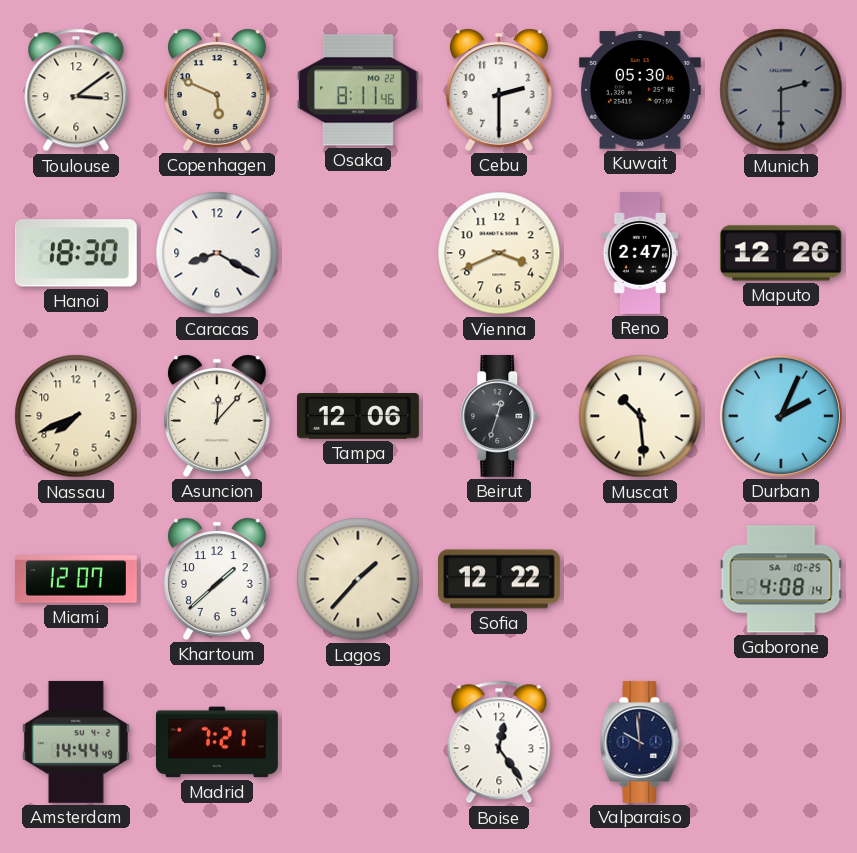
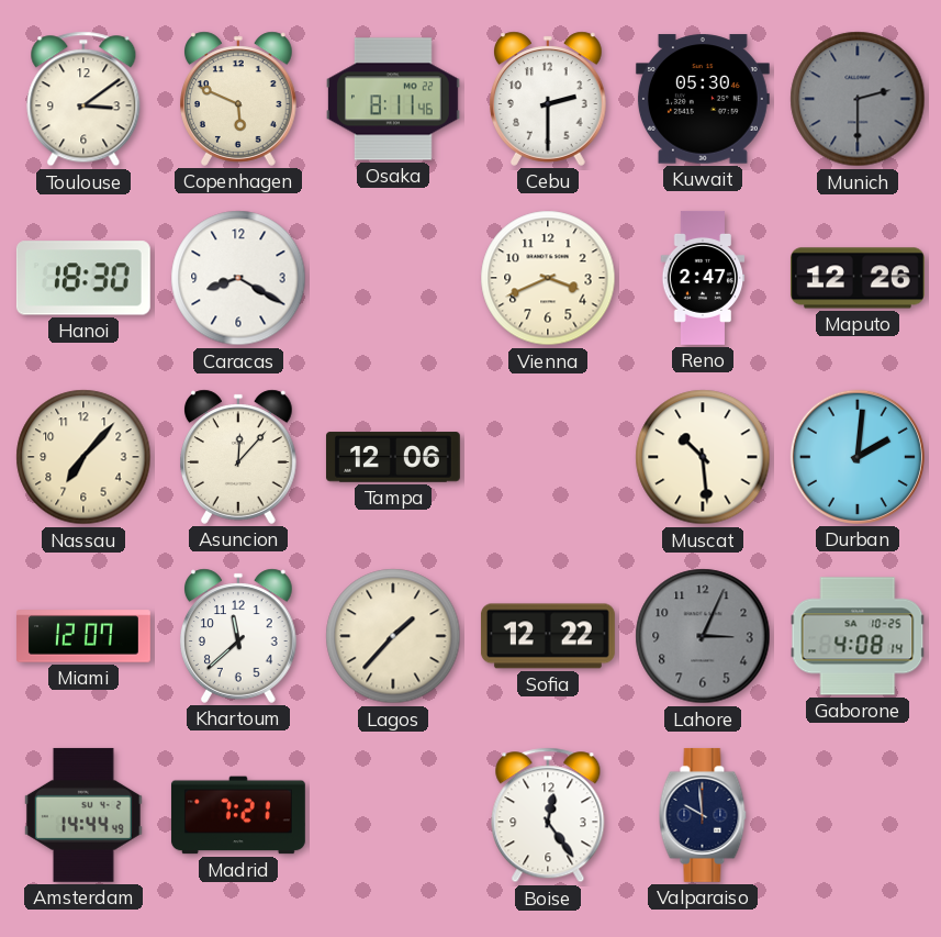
Nassau: 7:41 -> 7:07 (83, 457)
Beirut: 12:33 -> none (500, 416)
Durban: 2:04 -> 2:01 (858, 457)
Khartoum: 1:38 -> 11:38 (239, 636)
Lahore: none -> 3:04 (703, 636)
